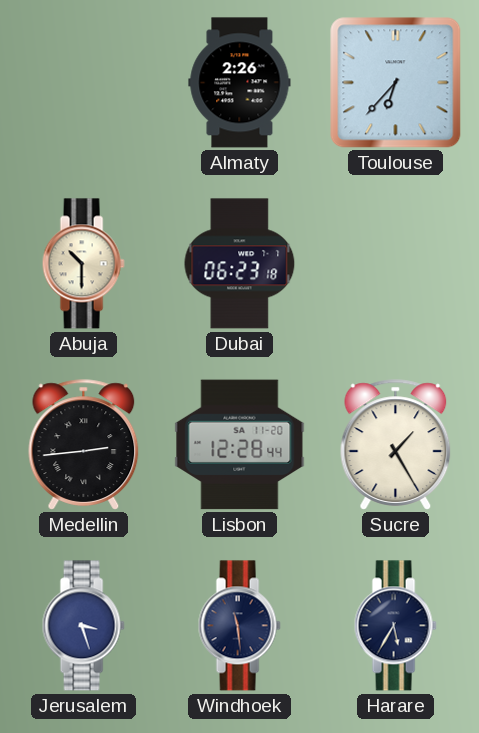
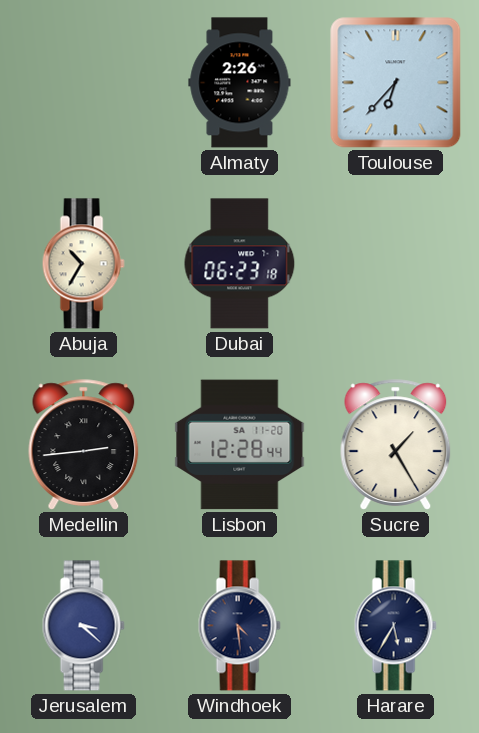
Abuja: 10:30 -> 10:35 (83, 264)
Jerusalem: 3:27 -> 3:22 (83, 626)
Windhoek: 11:29 -> 4:29 (239, 626)
